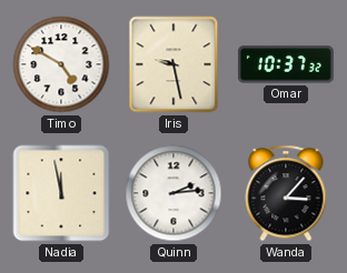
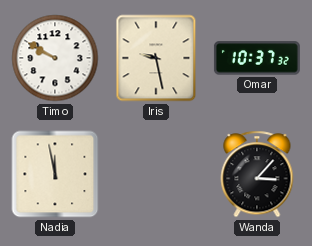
Timo: 4:50 -> 9:50 (55, 58)
Quinn: 2:14 -> none (173, 193)
